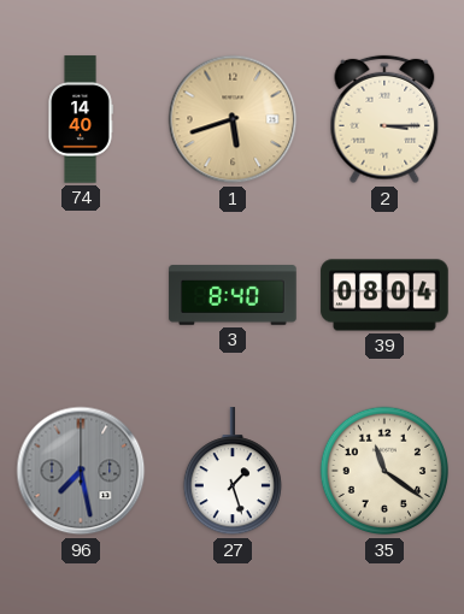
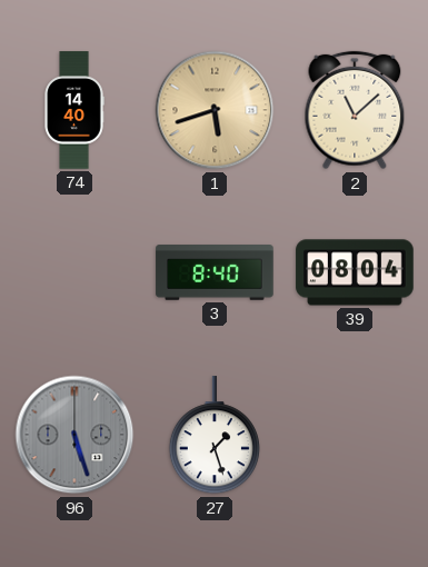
2: 3:15 -> 11:08 (355, 110)
96: 7:28 -> 5:27 (74, 435)
35: 11:21 -> none (384, 471)
